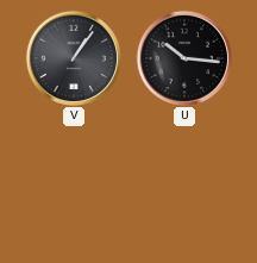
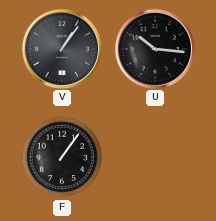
F: none -> 1:06 (62, 157)
